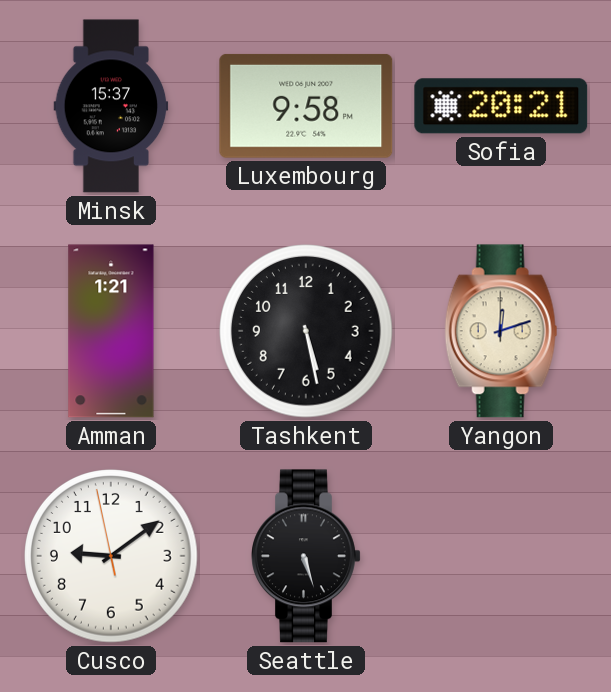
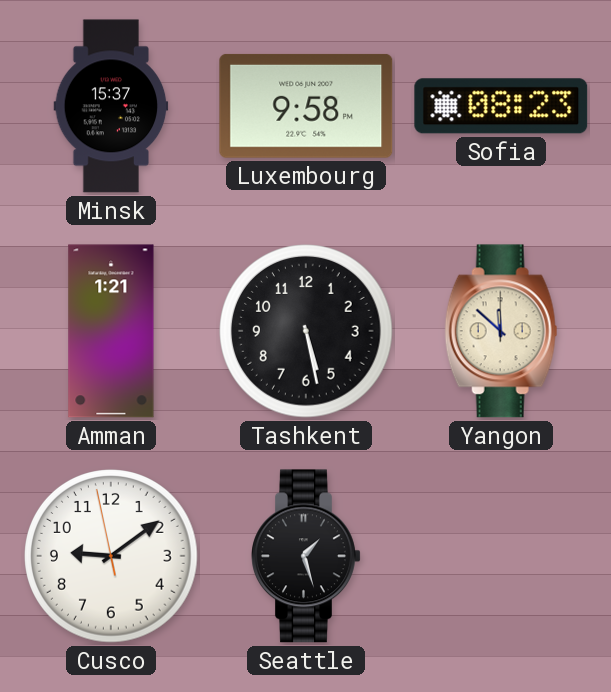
Sofia: 20:21 -> 08:23 (501, 106)
Yangon: 12:12 -> 11:52 (501, 331)
Seattle: 5:27 -> 1:27 (306, 556)
